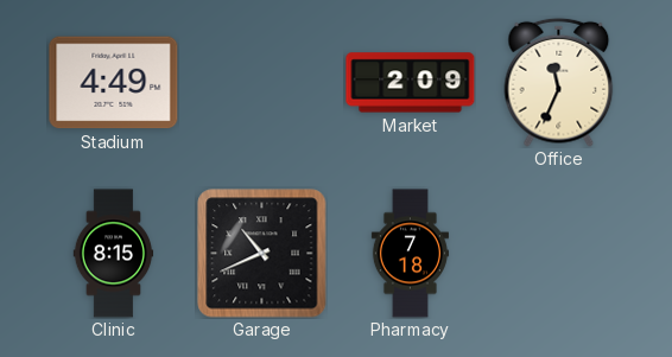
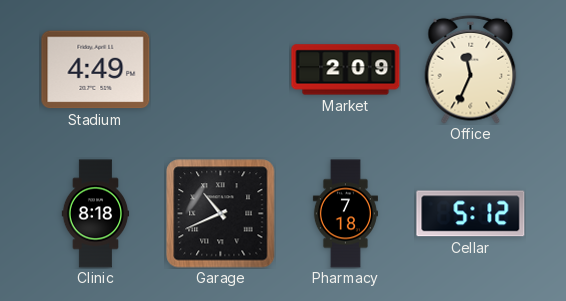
Clinic: 8:15 -> 8:18 (96, 214)
Cellar: none -> 5:12 (471, 214)
